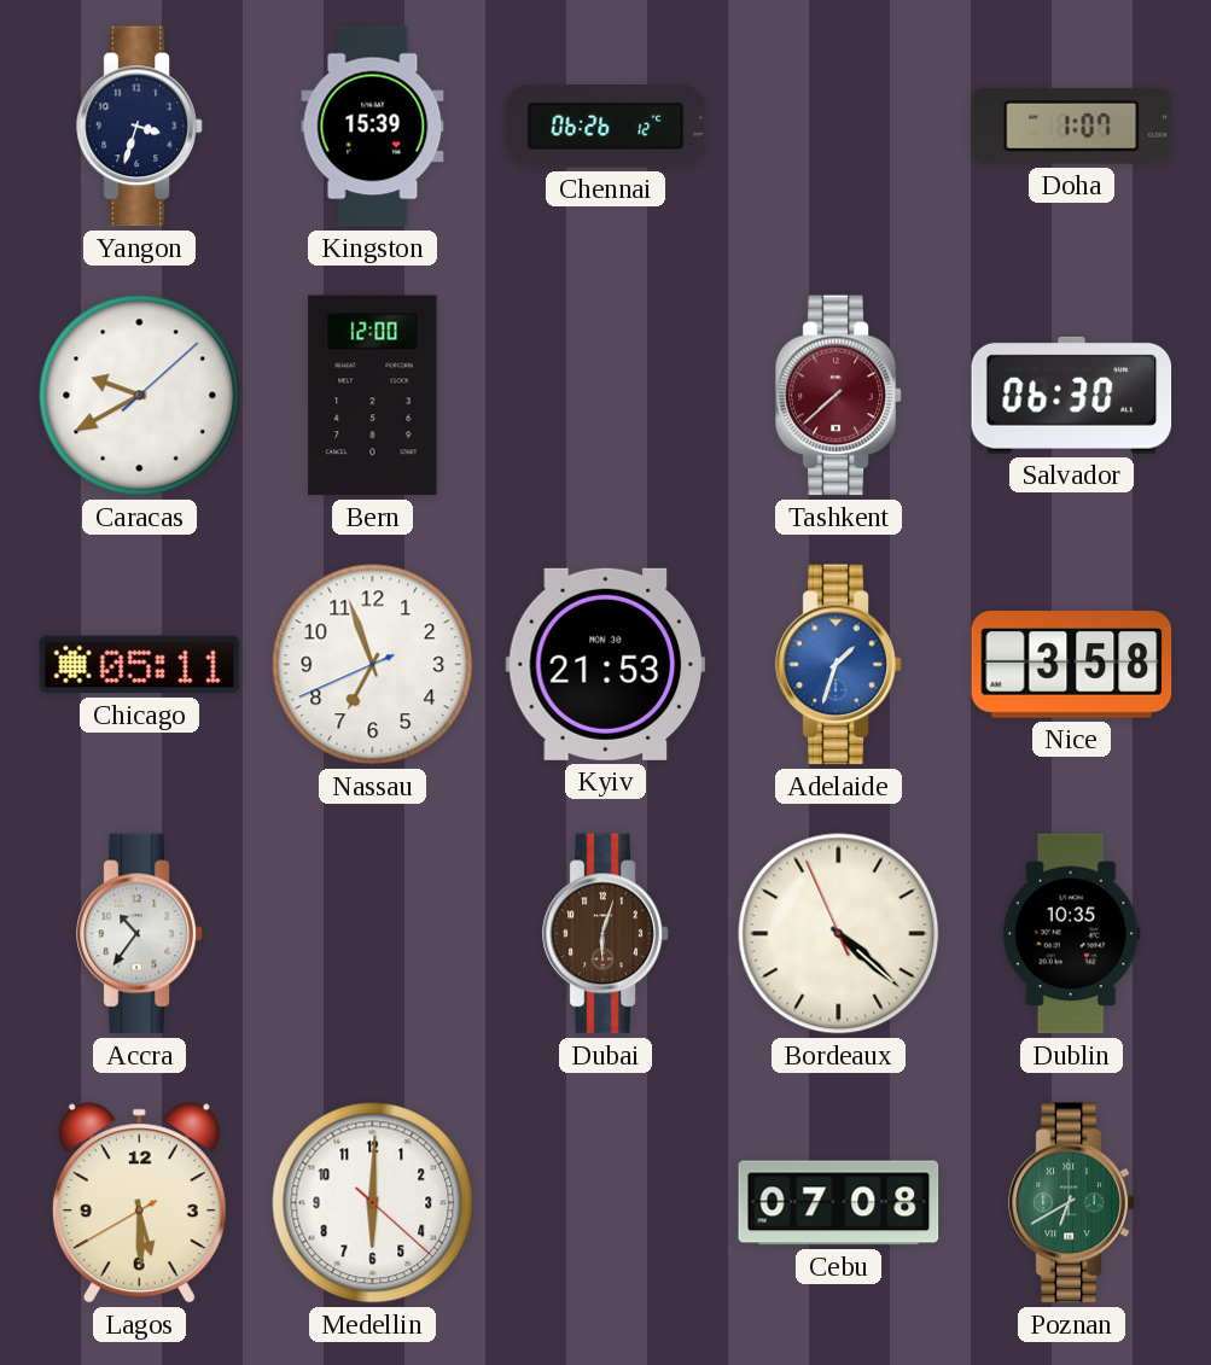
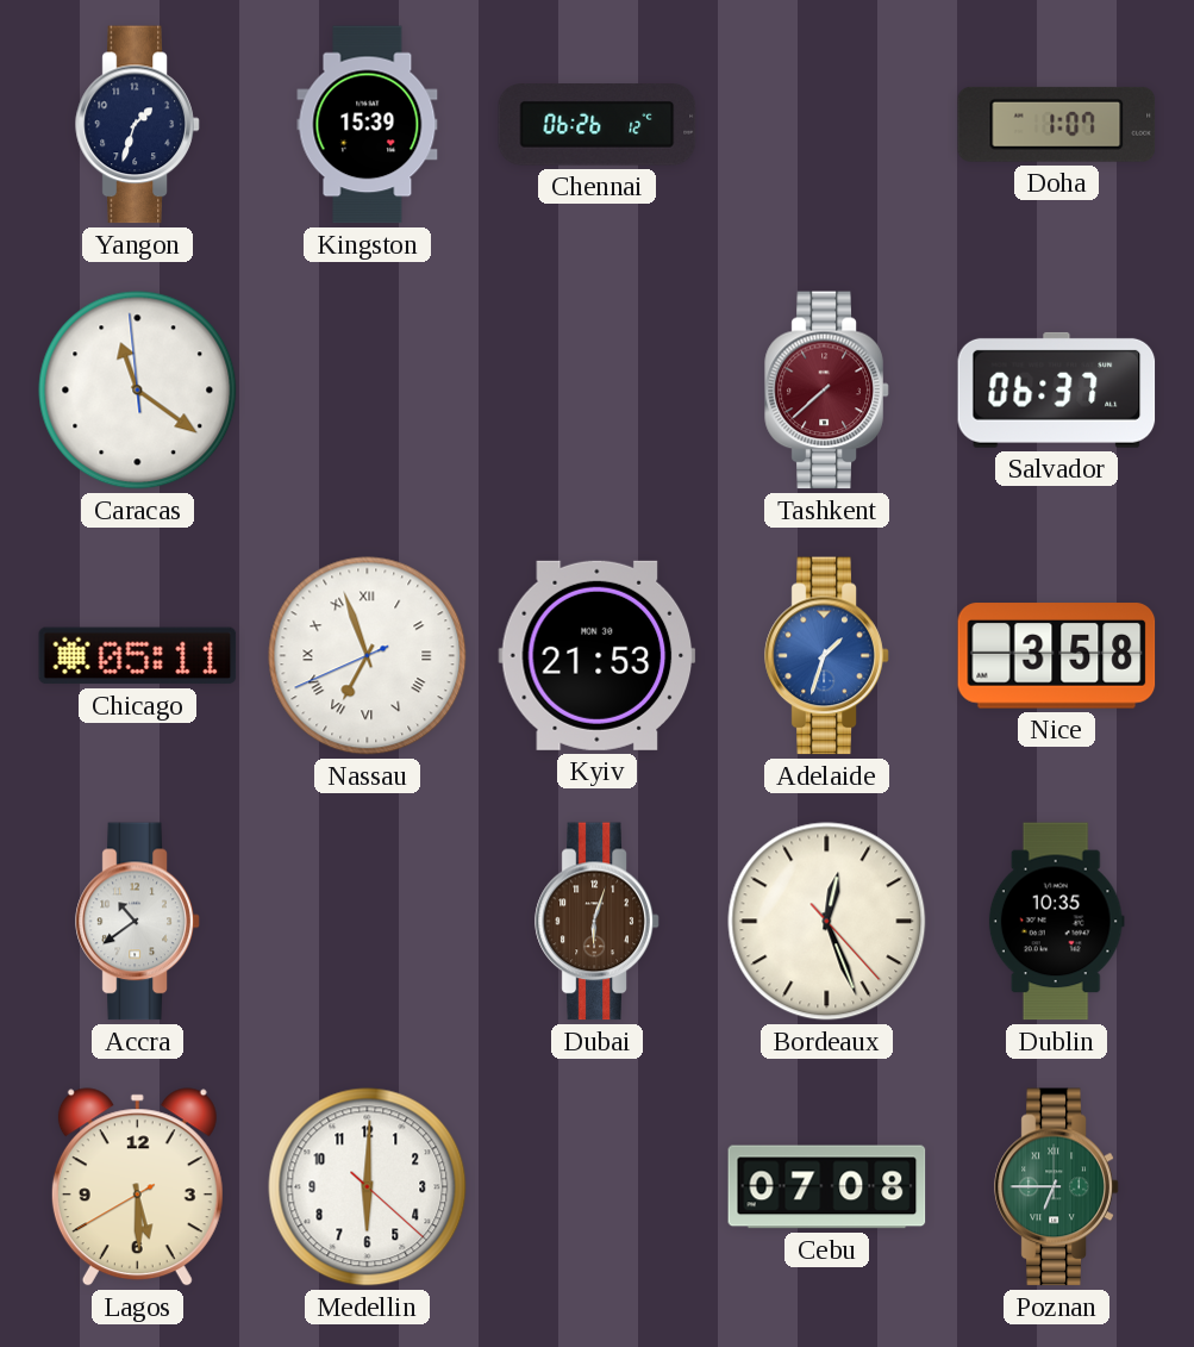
Yangon: 3:33 -> 1:33 (138, 125)
Caracas: 9:40 -> 11:20 (138, 391)
Bern: 12:00 -> none (373, 396)
Salvador: 06:30 -> 06:37 (1057, 389)
Nassau numerals: Arabic -> Roman (368, 656)
Accra: 10:36 -> 10:39 (138, 922)
Bordeaux: 4:21 -> 12:26 (827, 922)
Poznan: 6:40 -> 6:45 (1057, 1187)
